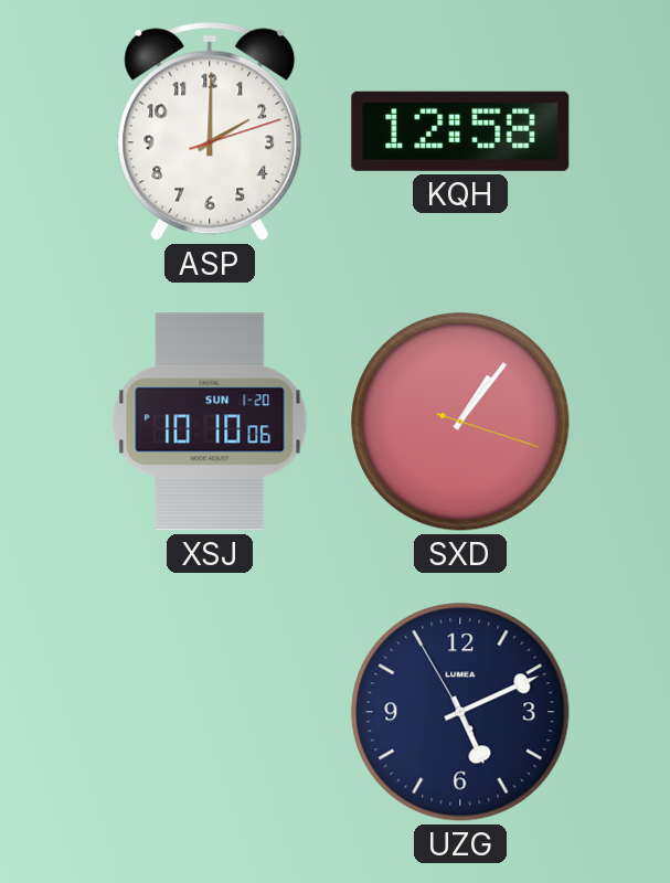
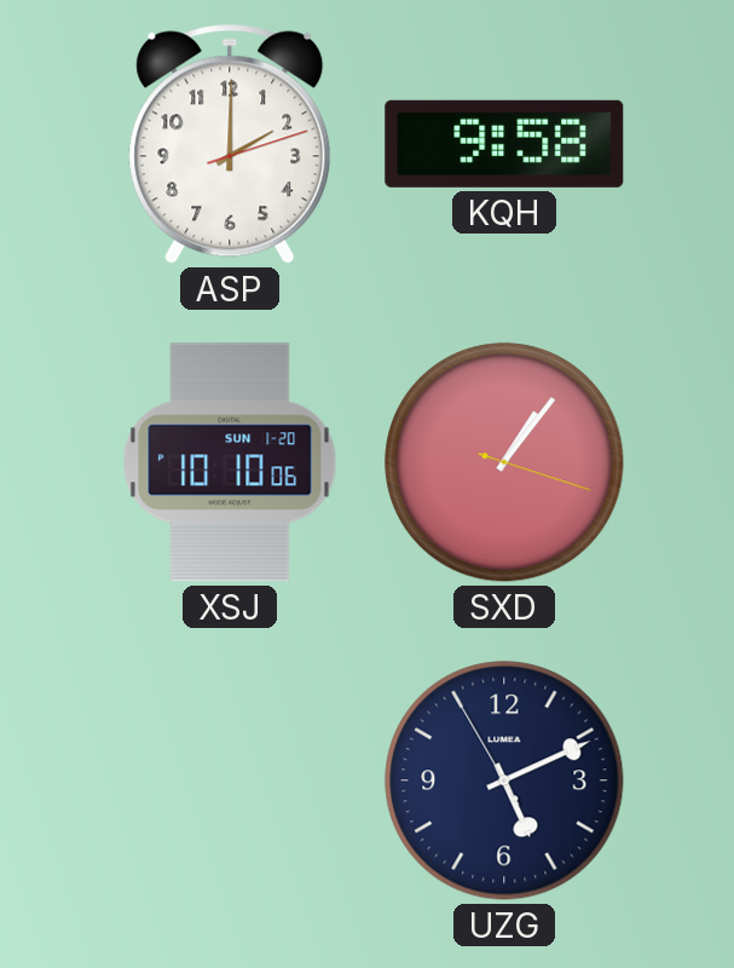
KQH: 12:58 -> 9:58 (504, 144)
